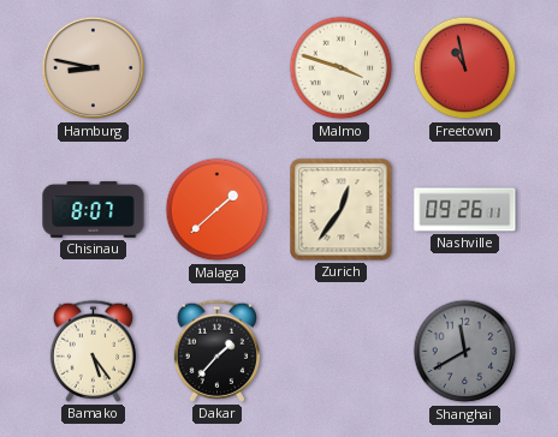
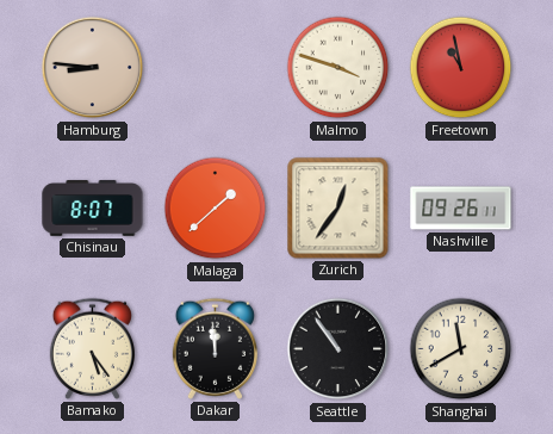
Hamburg: 8:47 -> 8:46 (93, 68)
Dakar: 1:37 -> 11:59 (215, 348)
Seattle: none -> 10:54 (338, 349)
Shanghai dial: grey -> cream (461, 349)
